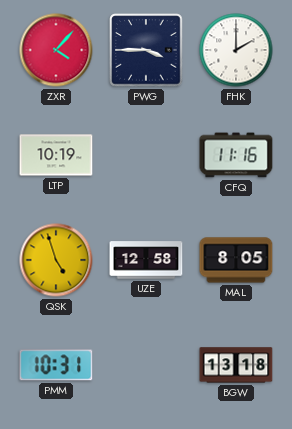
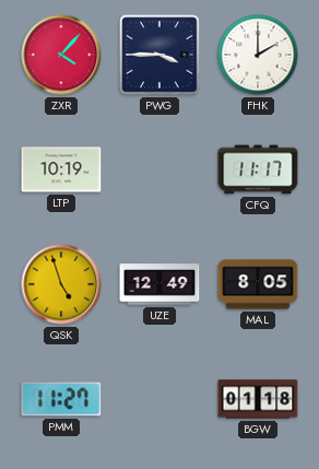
CFQ: 11:16 -> 11:17 (258, 169)
UZE: 12:58 -> 12:49 (159, 284)
PMM: 10:31 -> 11:27 (61, 399)
BGW: 13:18 -> 01:18 (258, 399)
